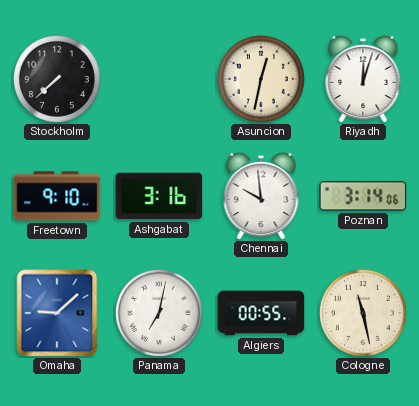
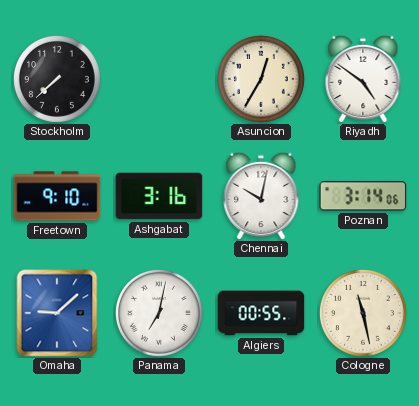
Asuncion: 12:32 -> 12:35 (261, 79)
Riyadh: 12:03 -> 4:51 (363, 79)
Chennai: 9:59 -> 10:02 (261, 196)
